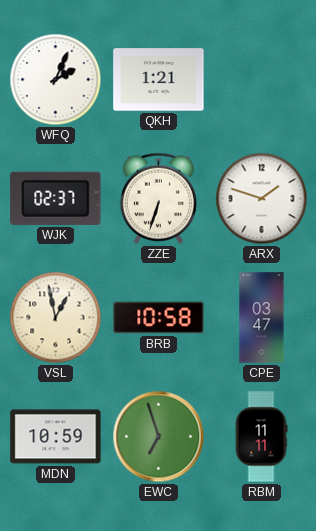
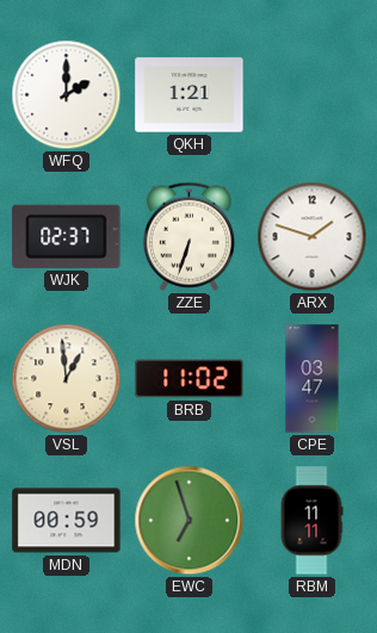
WFQ: 2:04 -> 2:00 (67, 95)
VSL: 12:58 -> 12:59 (67, 379)
BRB: 10:58 -> 11:02 (190, 379)
MDN: 10:59 -> 00:59 (67, 521)
